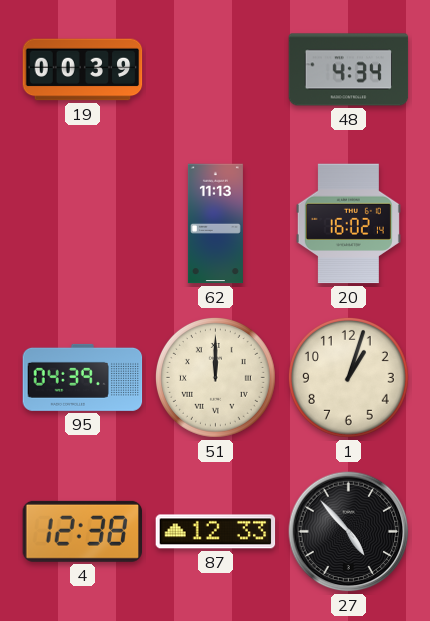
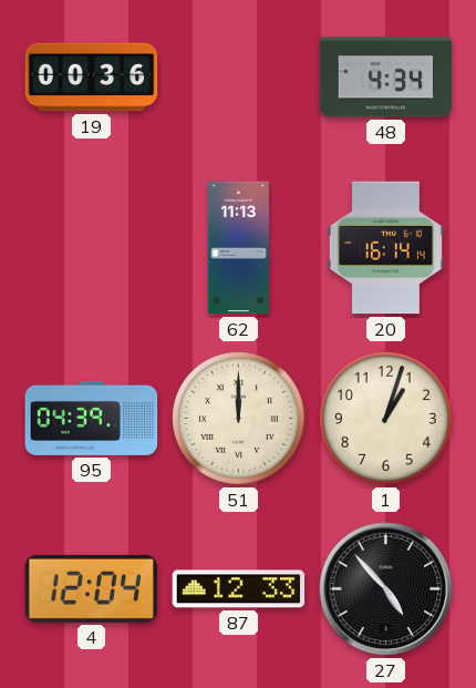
19: 00:39 -> 00:36 (92, 78)
20: 16:02 -> 16:14 (385, 248)
4: 12:38 -> 12:04 (91, 588)
